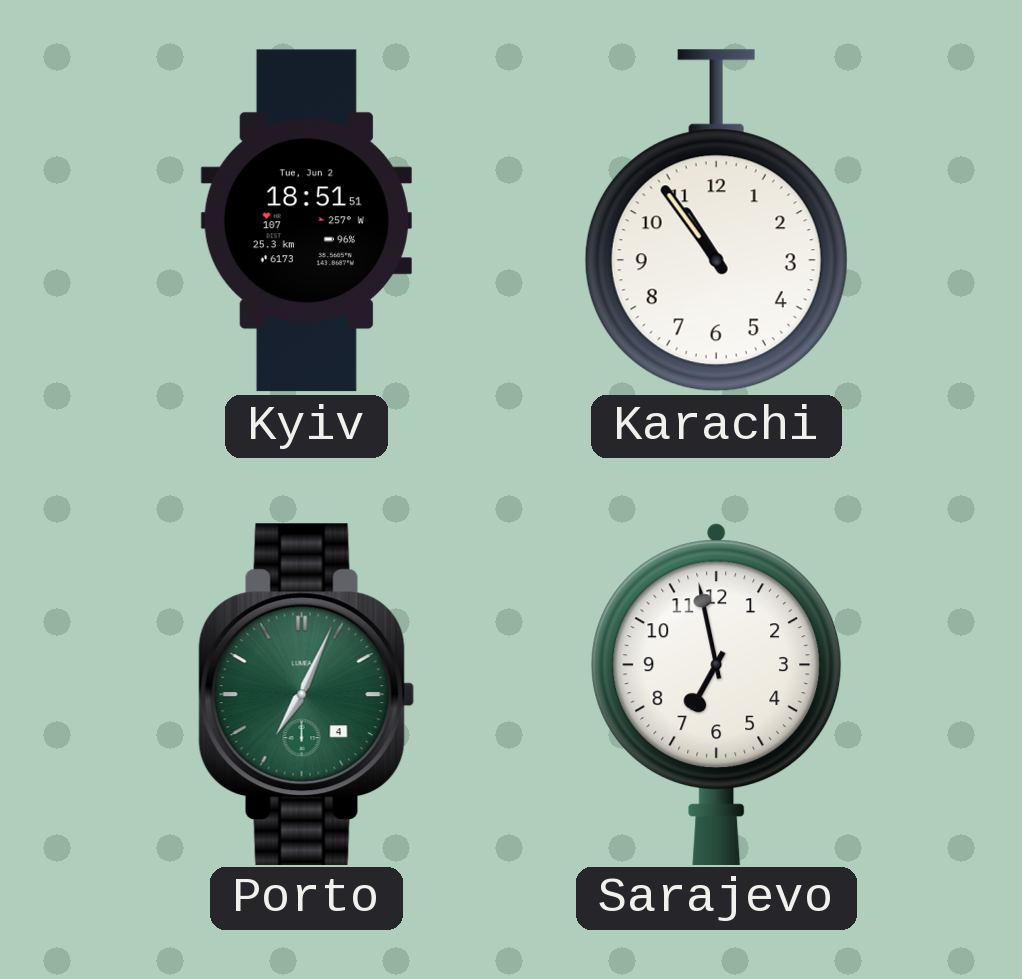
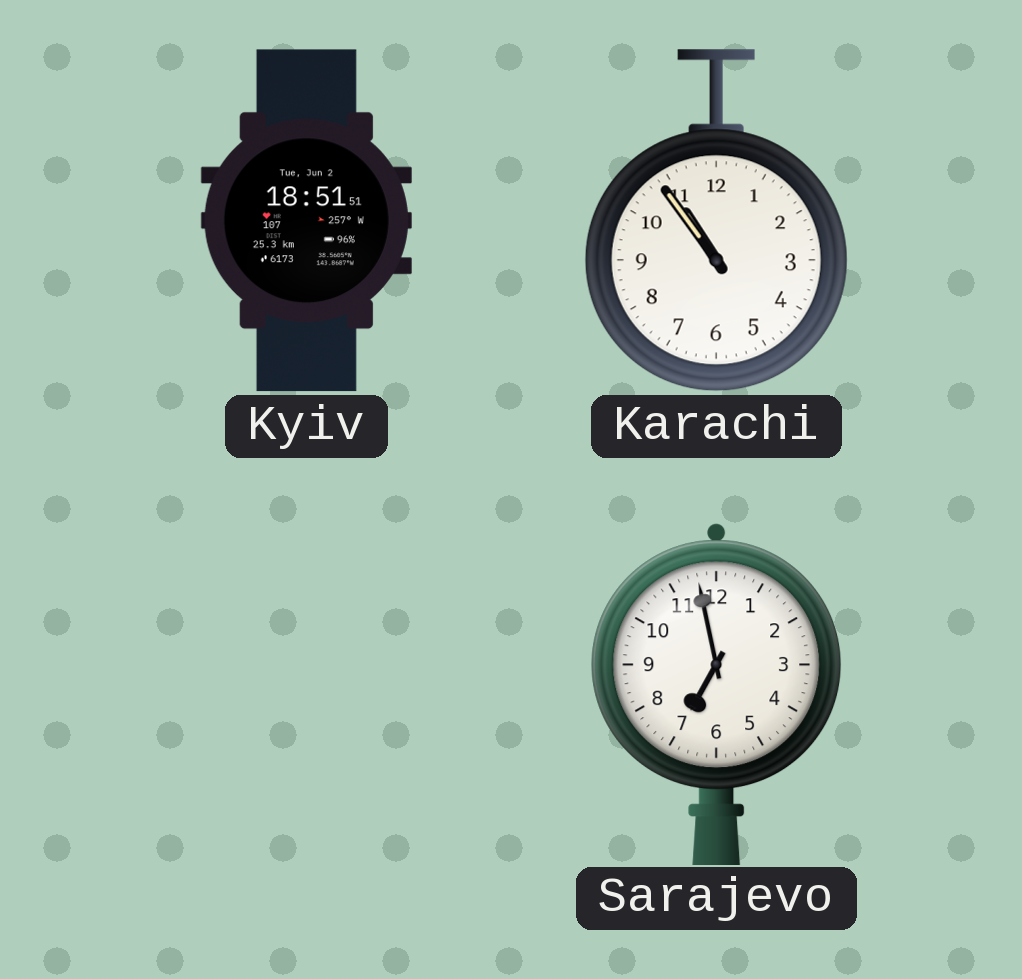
Porto: 7:04 -> none (307, 694)
